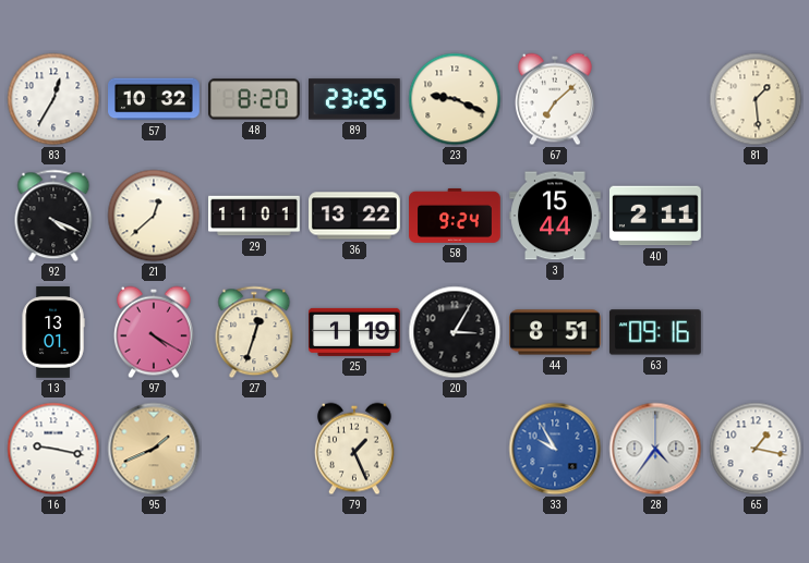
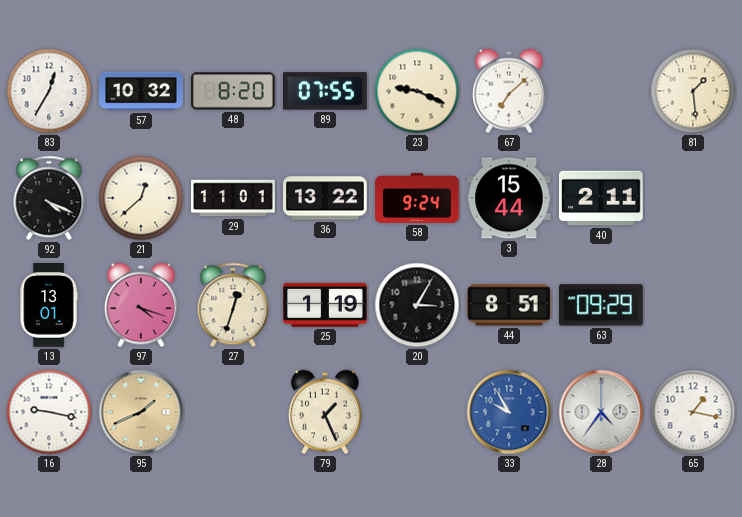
89: 23:25 -> 07:55 (326, 91)
97: 4:20 -> 4:18 (141, 305)
63: 09:16 -> 09:29 (601, 305)
